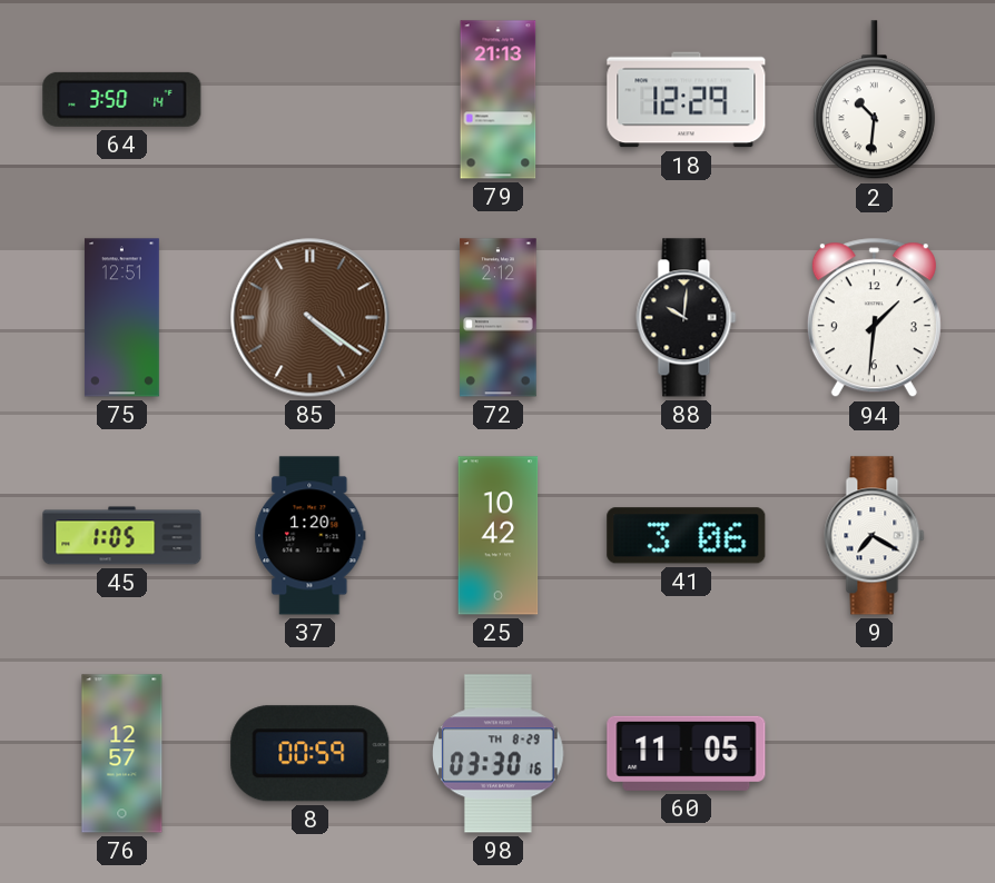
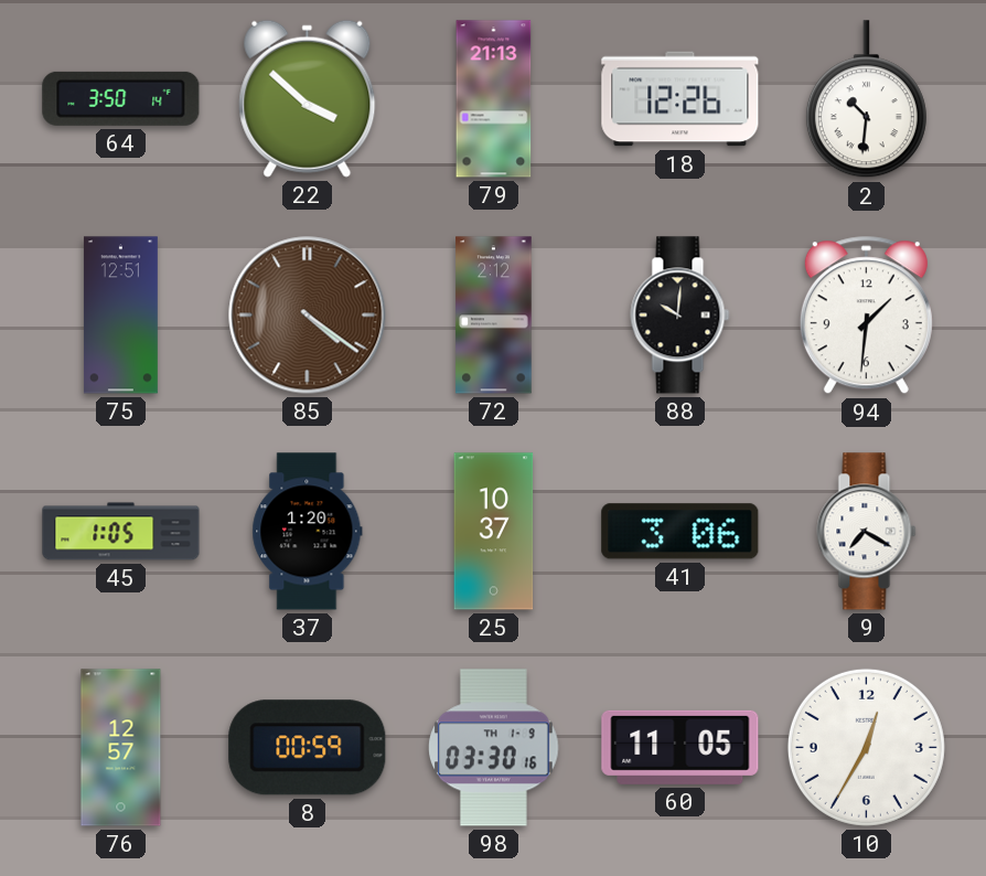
22: none -> 3:52 (308, 98)
18: 12:29 -> 12:26 (680, 99)
25: 10:42 -> 10:37 (494, 532)
98 date: TH 8-29 -> TH 1-9 (494, 748)
10: none -> 12:35 (866, 747)
